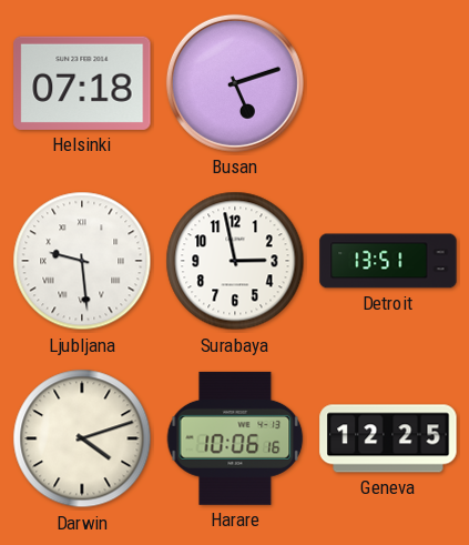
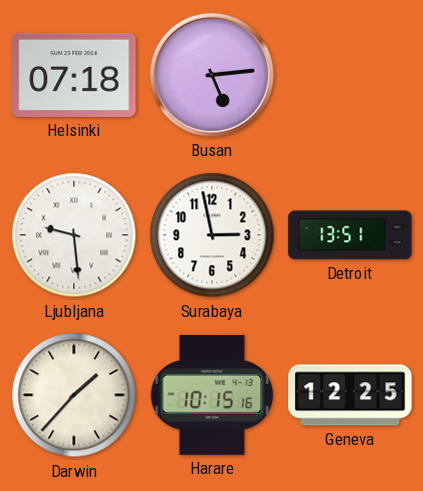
Busan: 5:12 -> 5:14 (212, 75)
Darwin: 4:12 -> 1:37 (74, 395)
Harare: 10:06 -> 10:15 (212, 395)
